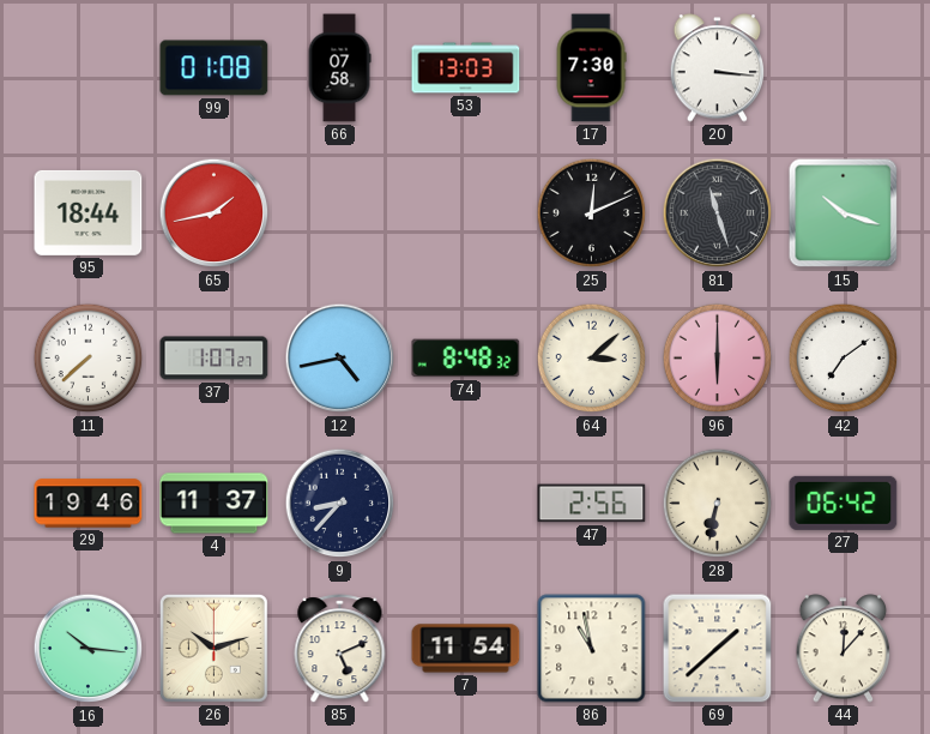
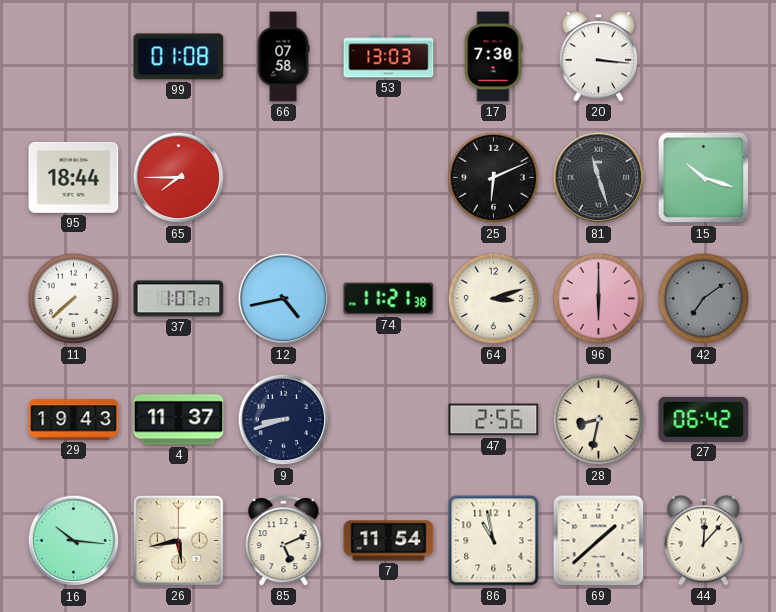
65: 1:43 -> 7:45 (179, 178)
25: 12:11 -> 6:11 (494, 178)
74: 8:48 -> 11:21 (389, 299)
64: 3:08 -> 3:12 (494, 299)
42 dial: white -> grey (704, 299)
29: 19:46 -> 19:43 (74, 420)
9: 8:37 -> 8:42 (284, 420)
28: 6:32 -> 8:32 (599, 420)
26: 10:12 -> 5:43 (178, 540)
